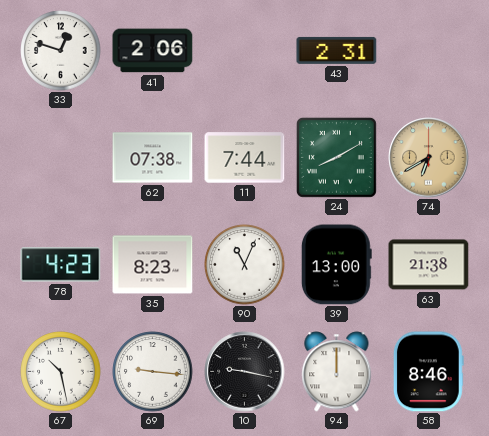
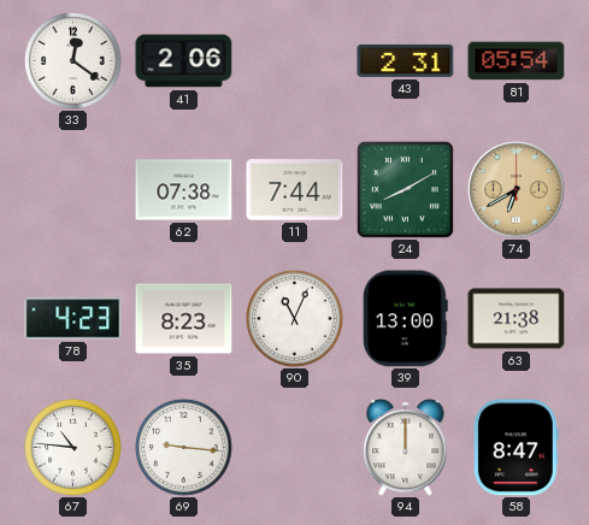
33: 12:48 -> 12:21 (73, 61)
81: none -> 05:54 (517, 61)
67: 10:28 -> 10:46 (73, 448)
10: 9:17 -> none (245, 372)
58: 8:46 -> 8:47 (516, 448)
